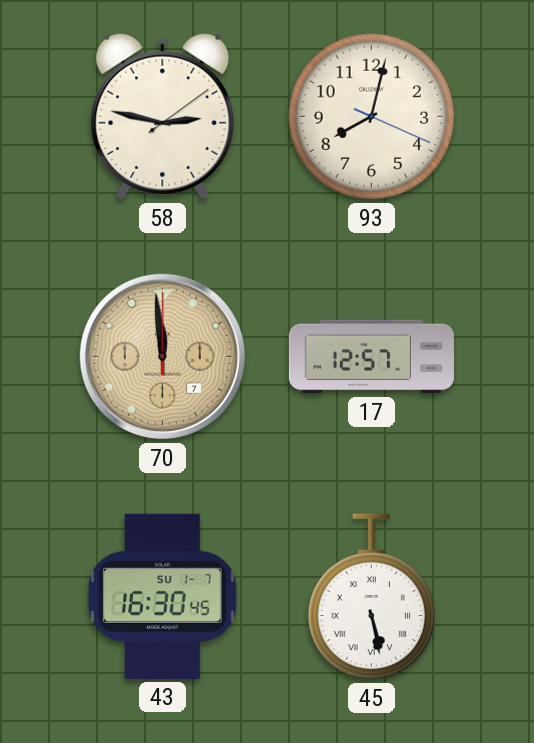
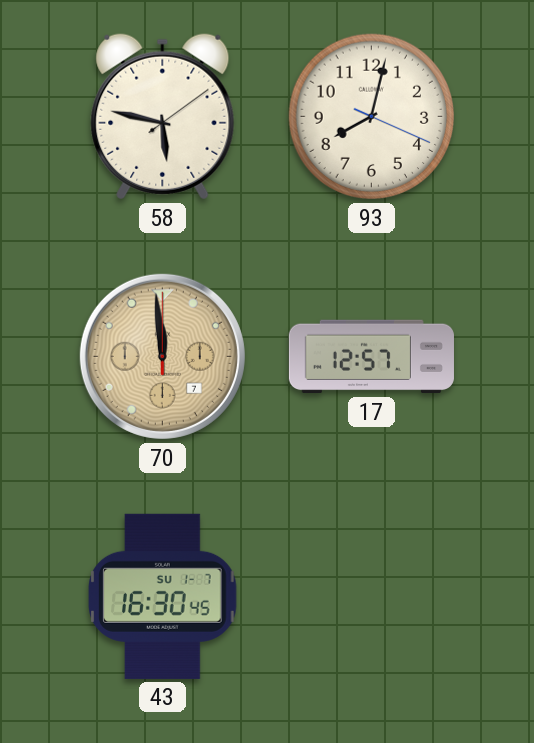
58: 2:47 -> 5:47 (163, 117)
45: 5:28 -> none (371, 597)
